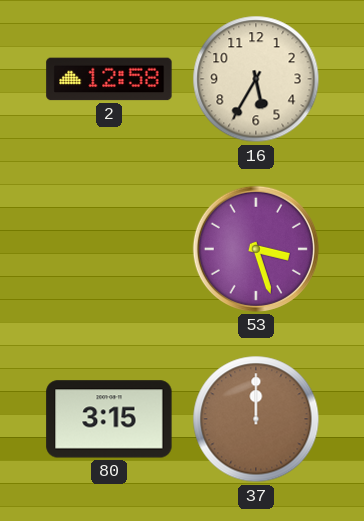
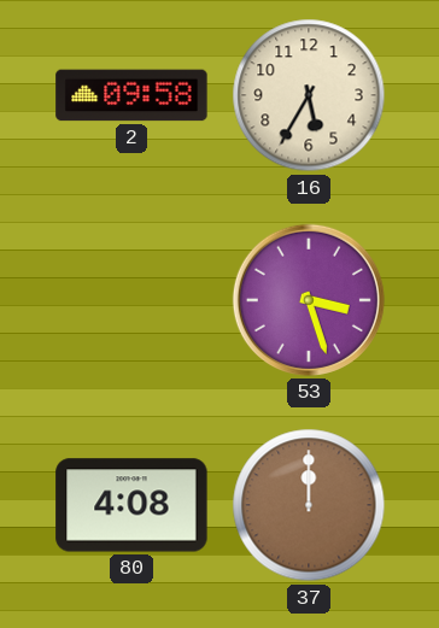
2: 12:58 -> 09:58 (131, 95)
80: 3:15 -> 4:08 (131, 505)
